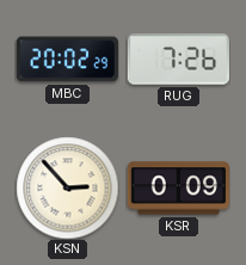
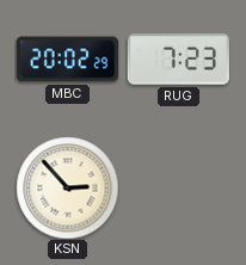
RUG: 7:26 -> 7:23 (178, 60)
KSR: 0:09 -> none (178, 189)
